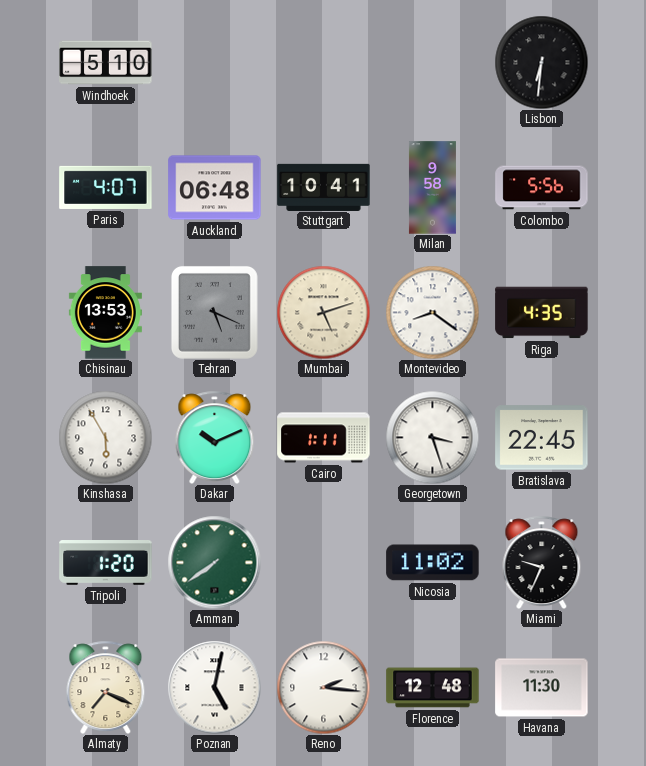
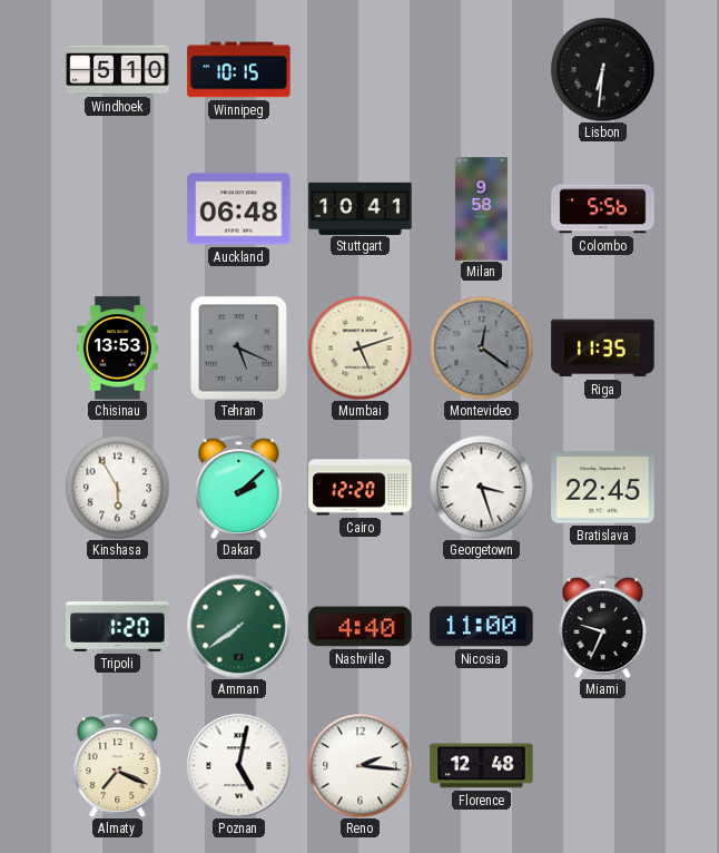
Winnipeg: none -> 10:15 (239, 70)
Paris: 4:07 -> none (106, 187)
Montevideo: 8:21 -> 12:21 (481, 347)
Montevideo dial: white -> grey (481, 347)
Riga: 4:35 -> 11:35 (603, 349)
Dakar: 10:11 -> 2:08 (239, 487)
Cairo: 1:11 -> 12:20 (361, 488)
Nashville: none -> 4:40 (361, 627)
Nicosia: 11:02 -> 11:00 (482, 627)
Havana: 11:30 -> none (542, 688)
